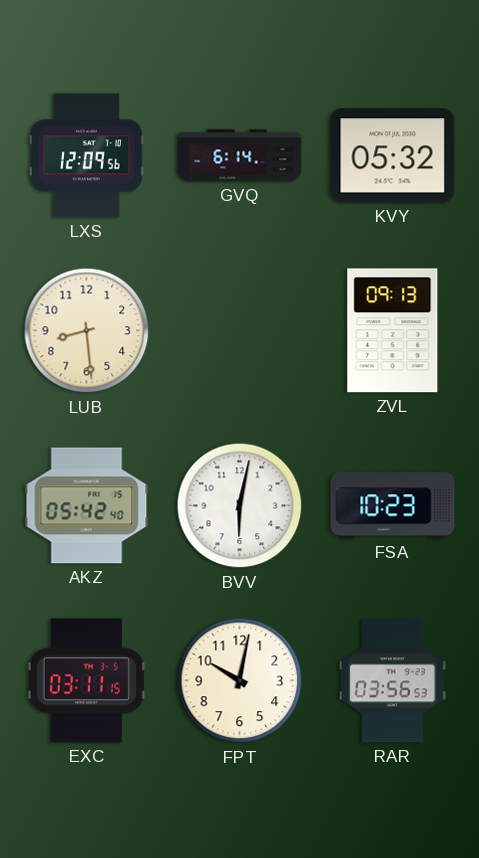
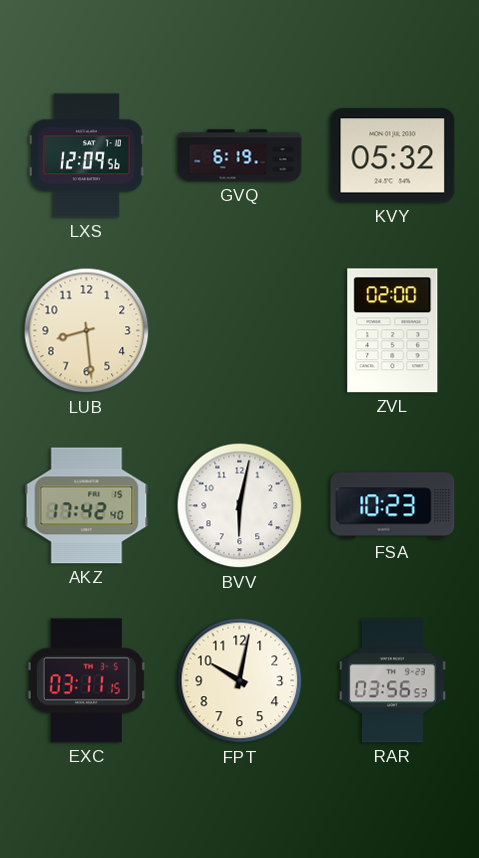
GVQ: 6:14 -> 6:19 (240, 156)
ZVL: 09:13 -> 02:00 (393, 331)
AKZ: 05:42 -> 17:42 (87, 506)
